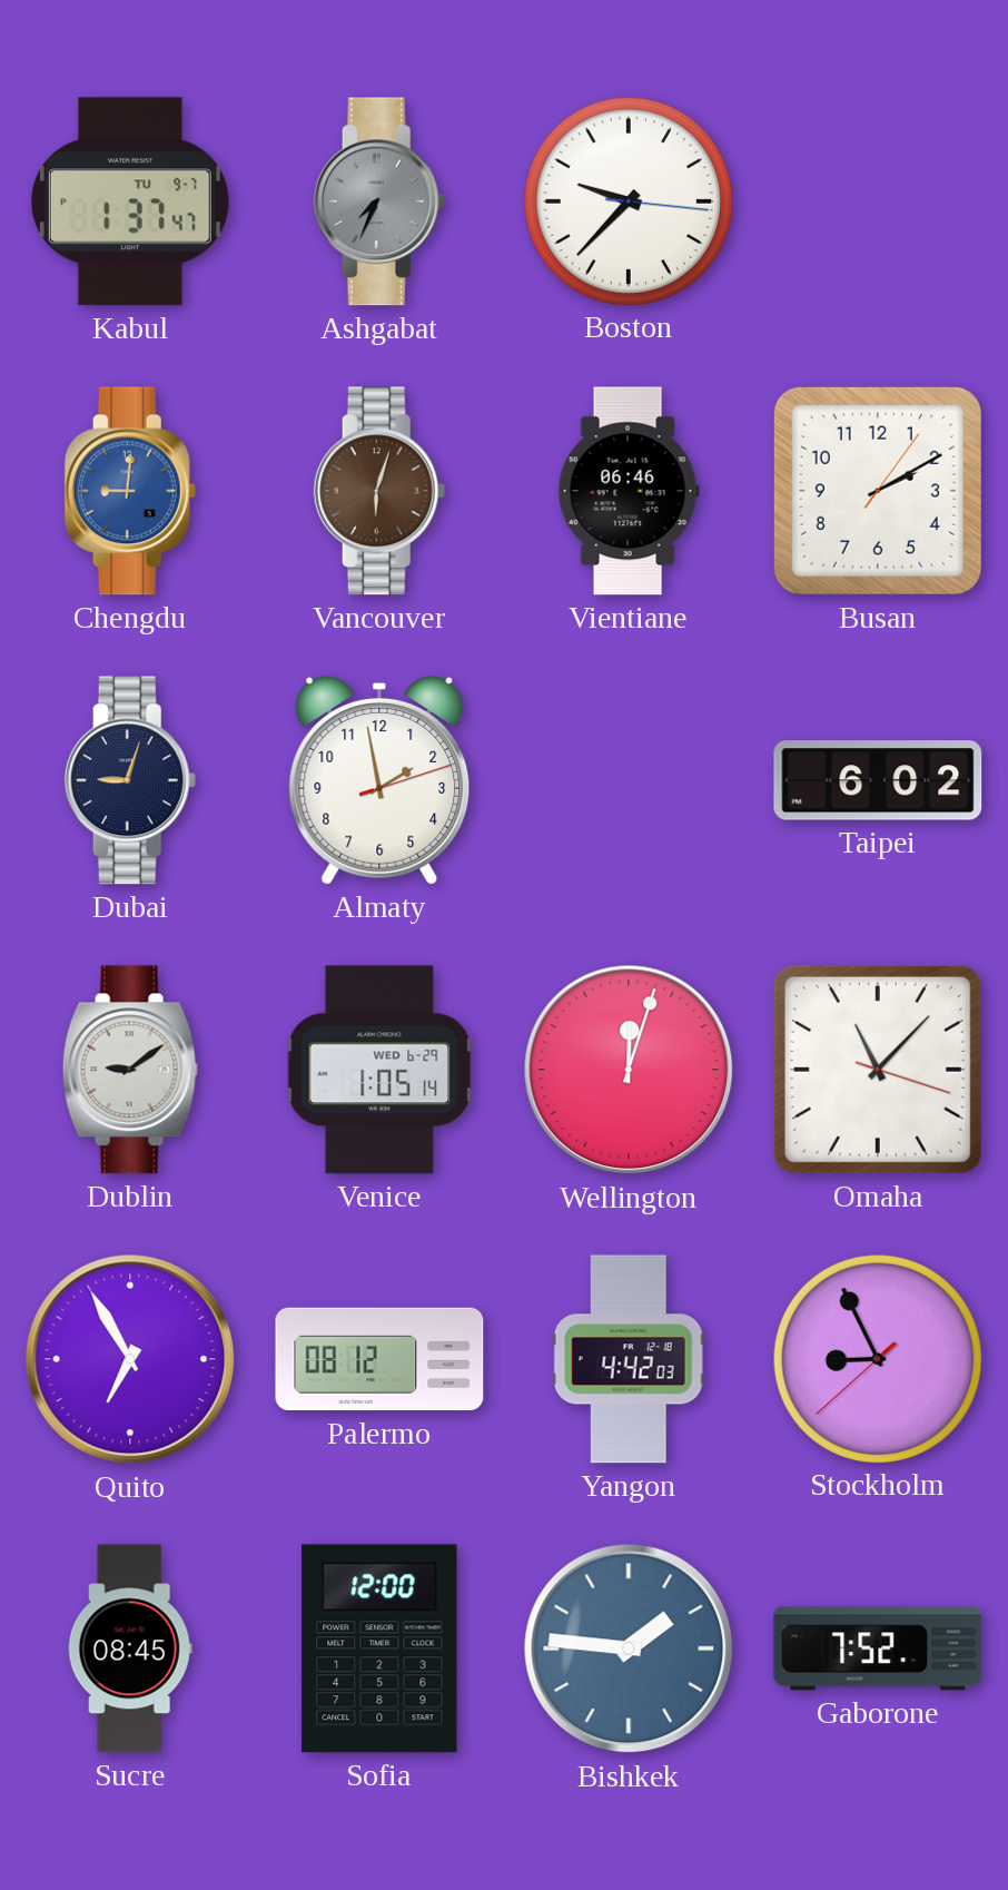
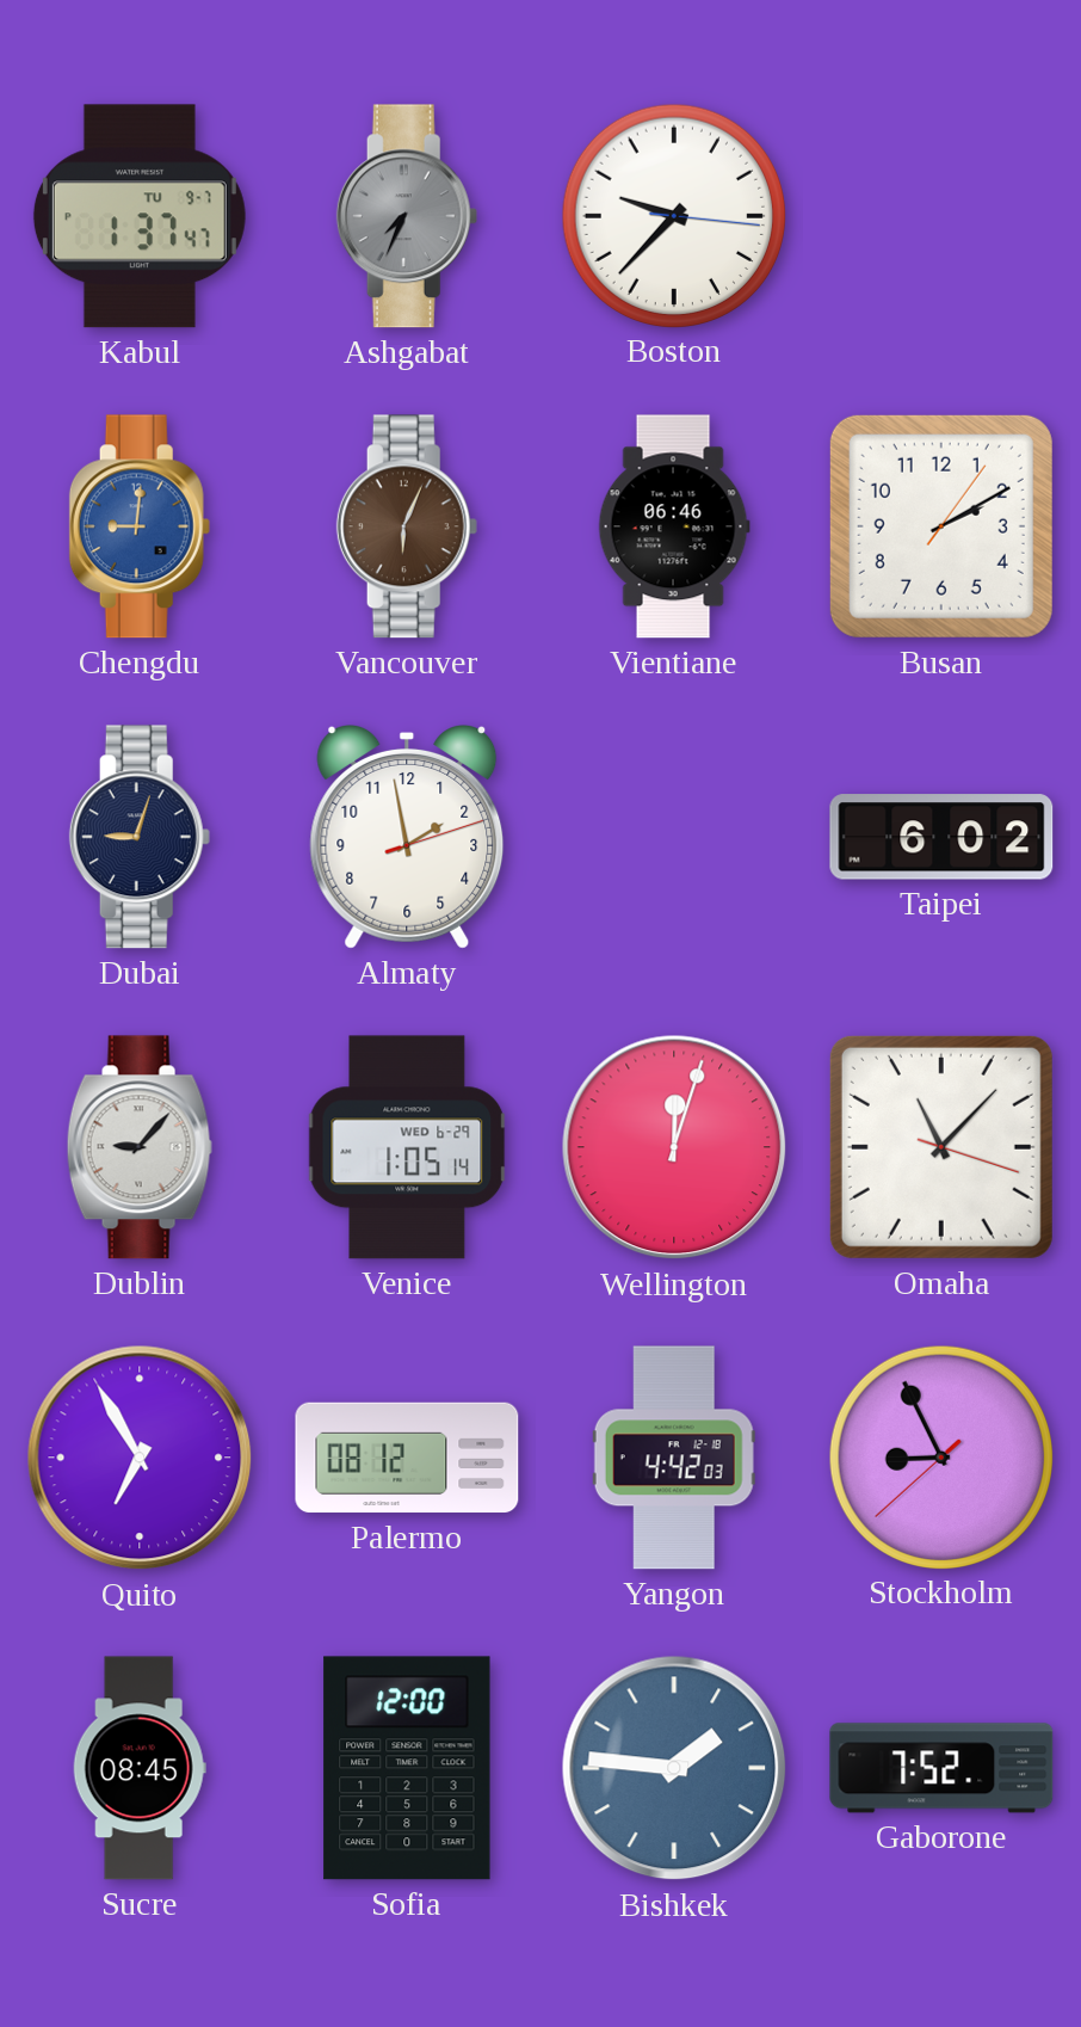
Vancouver: 6:03 -> 6:04 (407, 526)
Dublin: 9:09 -> 9:07 (140, 1147)
